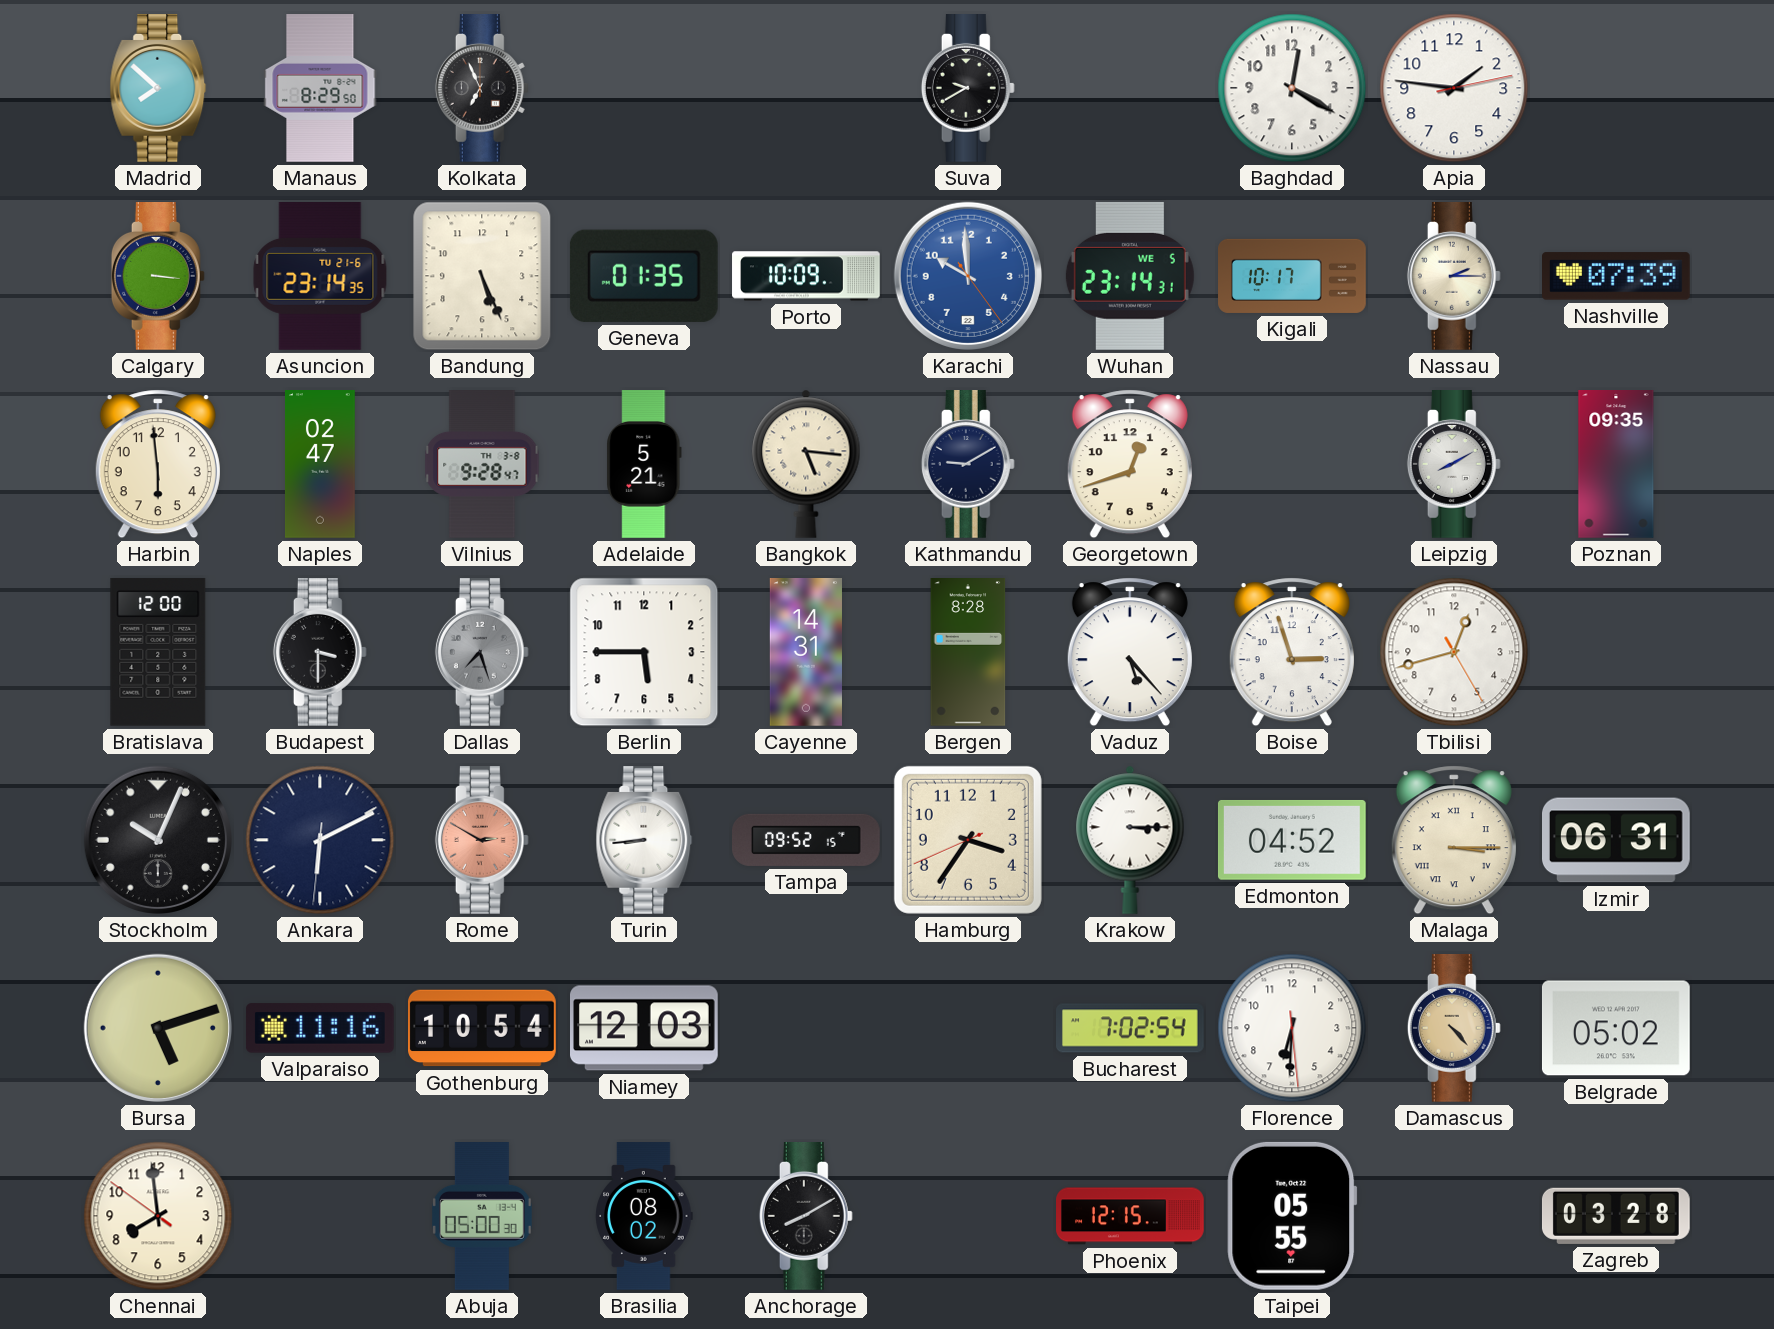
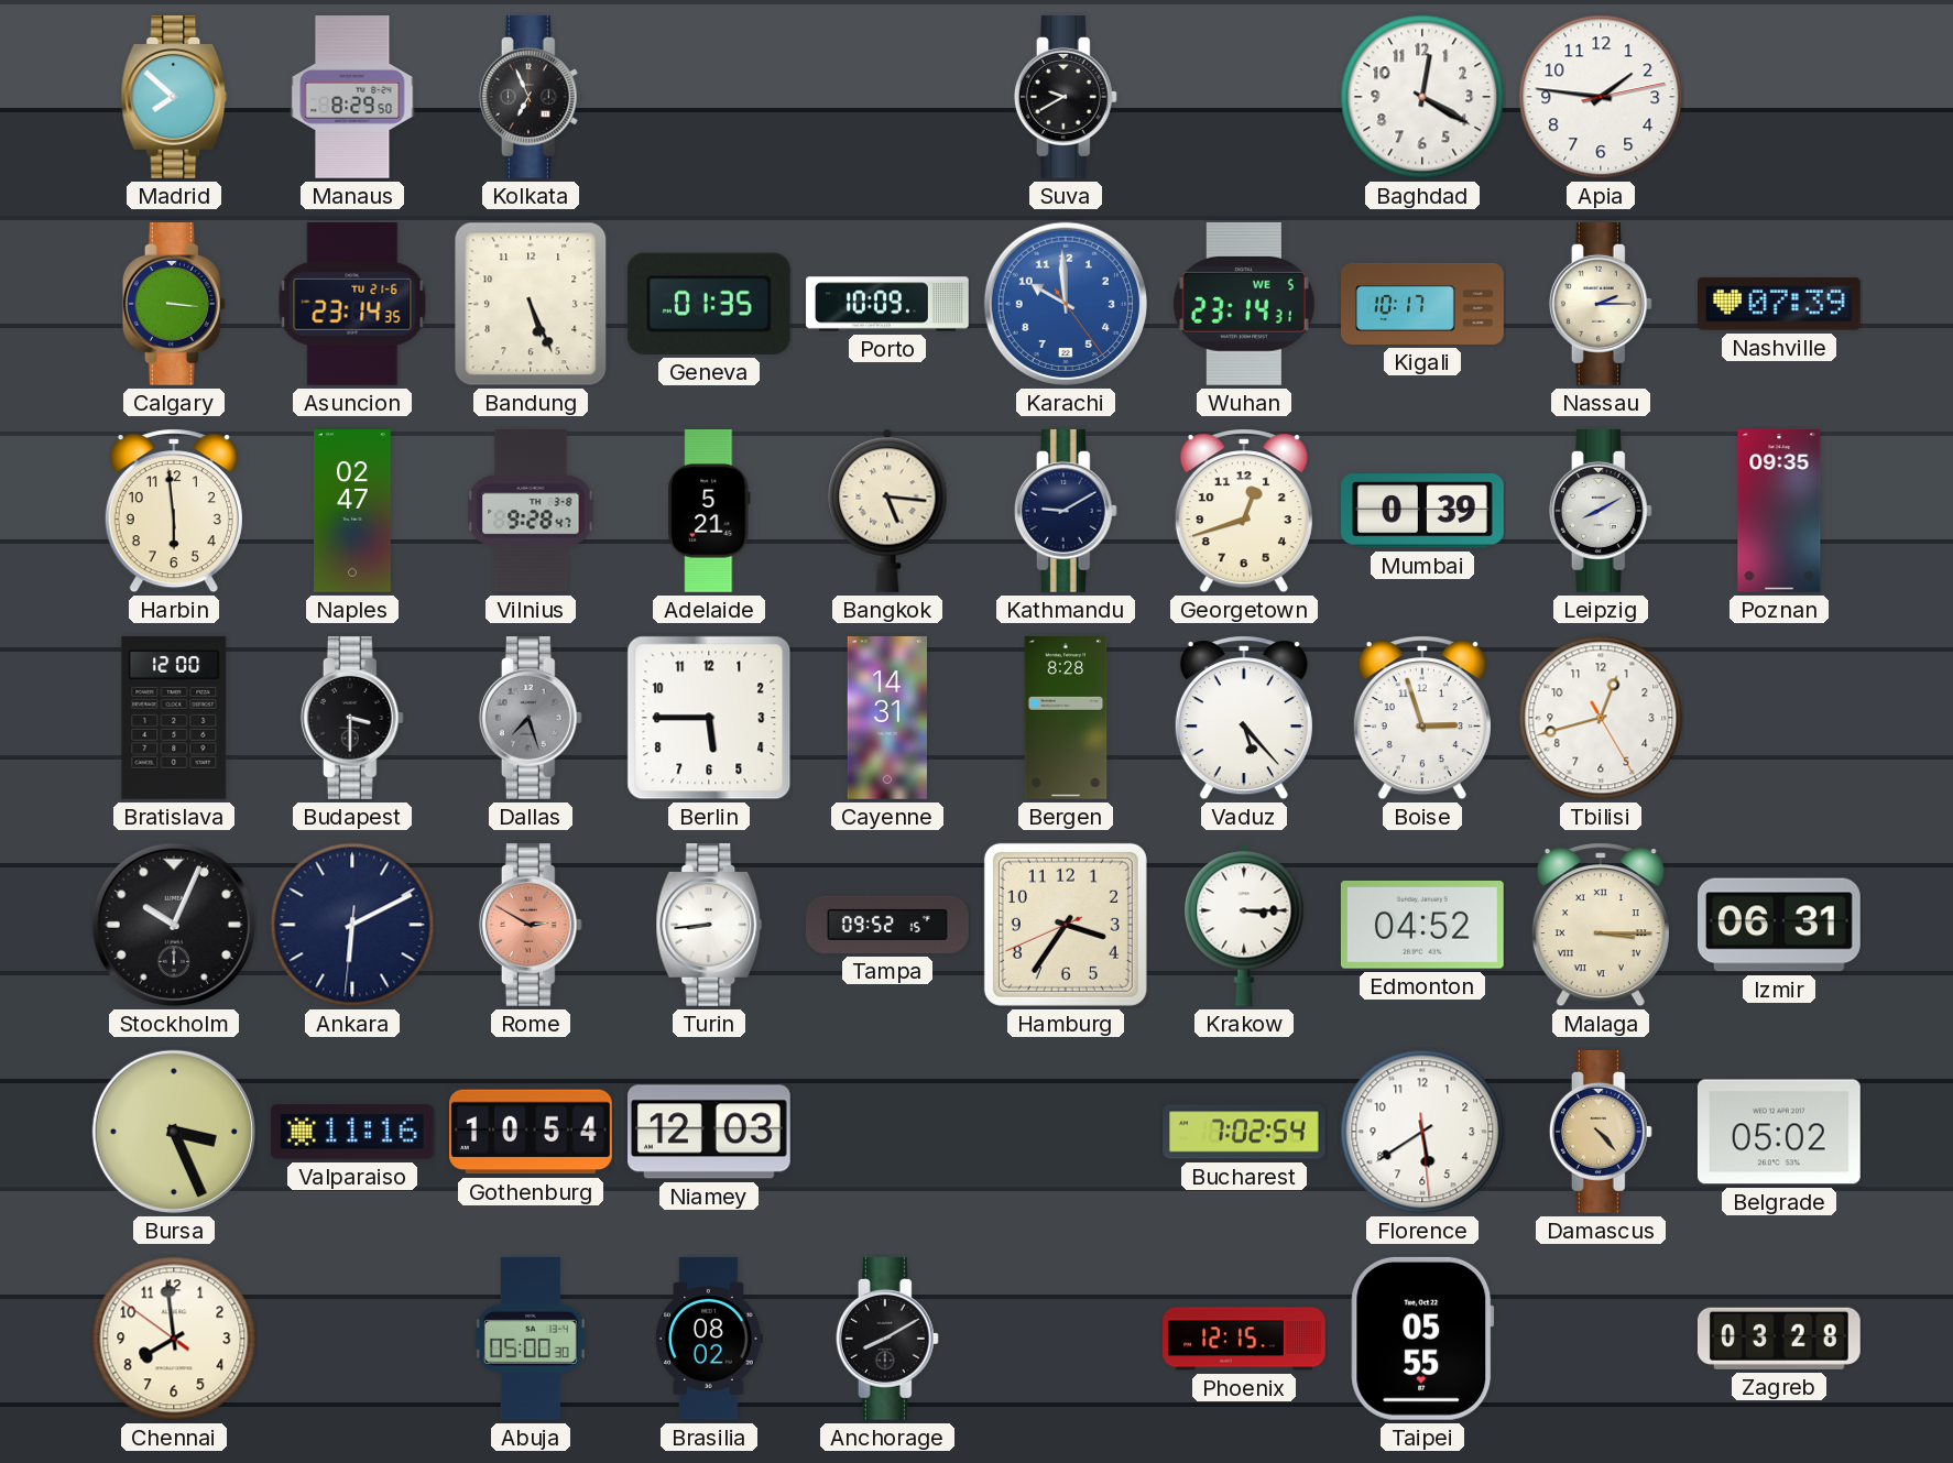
Mumbai: none -> 0:39 (1423, 511)
Bursa: 5:12 -> 3:26 (174, 1132)
Florence: 6:30 -> 5:39 (1422, 1132)
